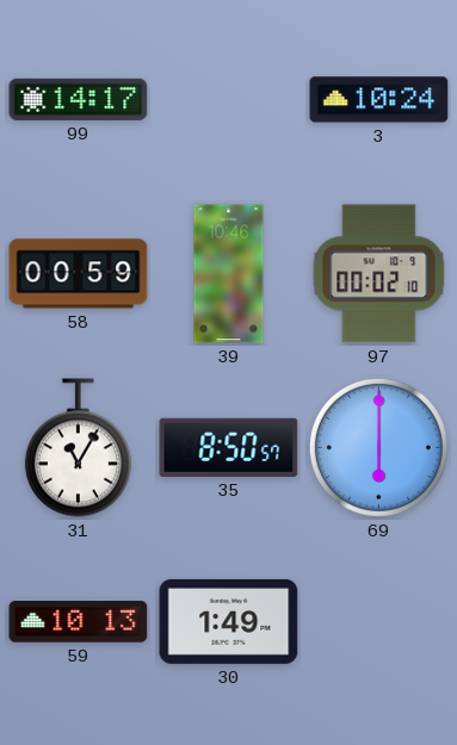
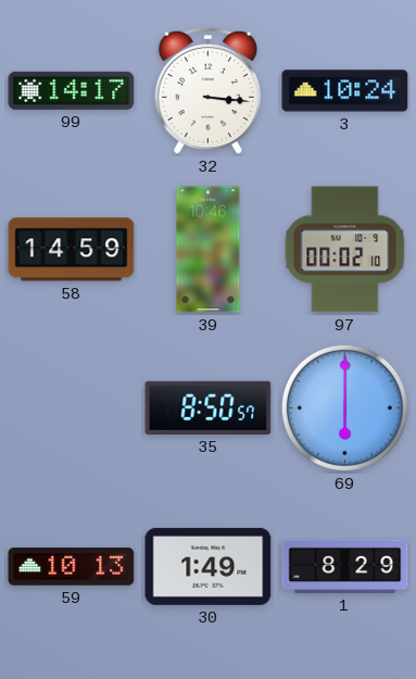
32: none -> 3:16 (207, 91)
58: 00:59 -> 14:59 (72, 250)
31: 11:05 -> none (78, 448)
1: none -> 8:29 (345, 566)
